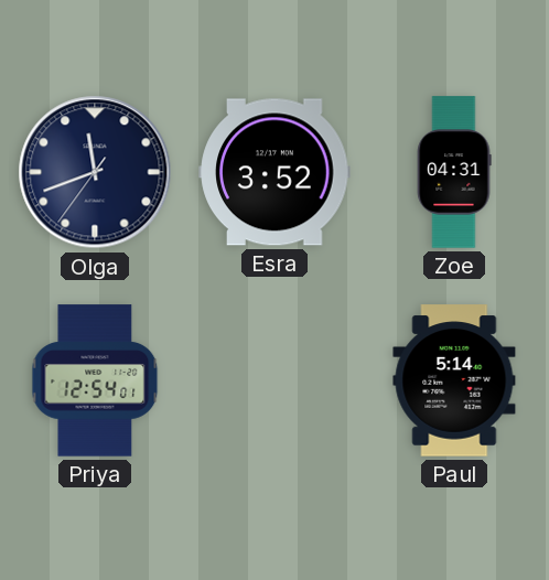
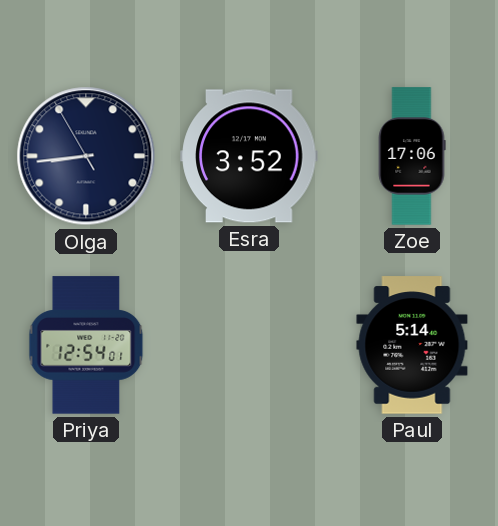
Olga: 11:41 -> 8:43 (86, 156)
Zoe: 04:31 -> 17:06 (412, 156)
